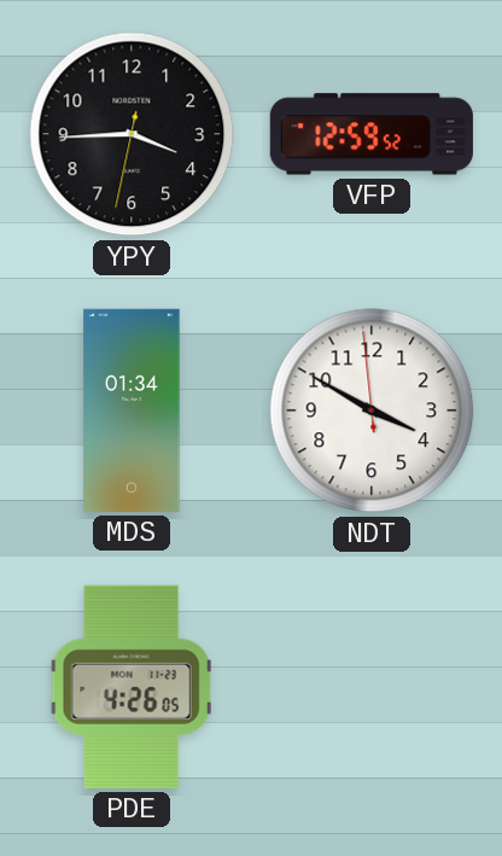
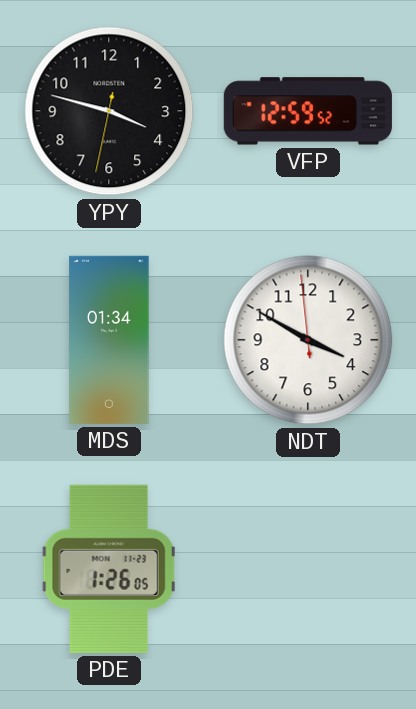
YPY: 3:44 -> 3:47 (109, 111)
PDE: 4:26 -> 1:26 (109, 569)
